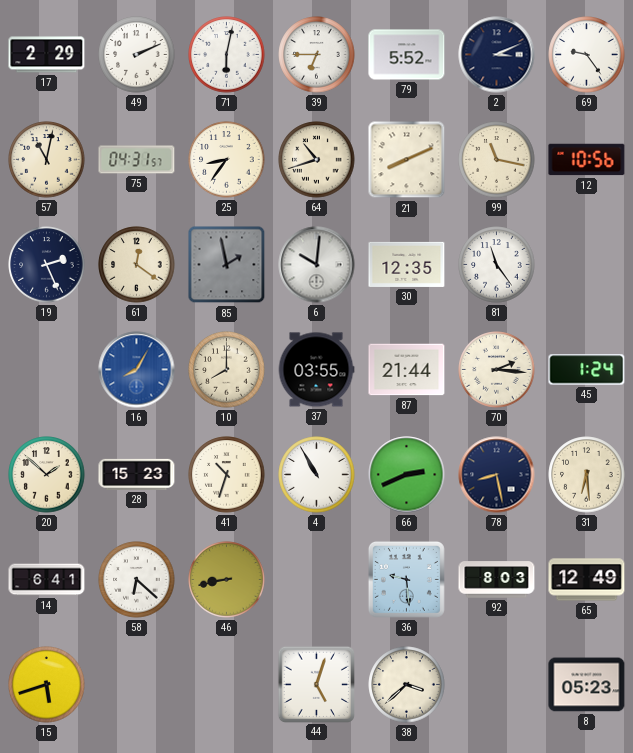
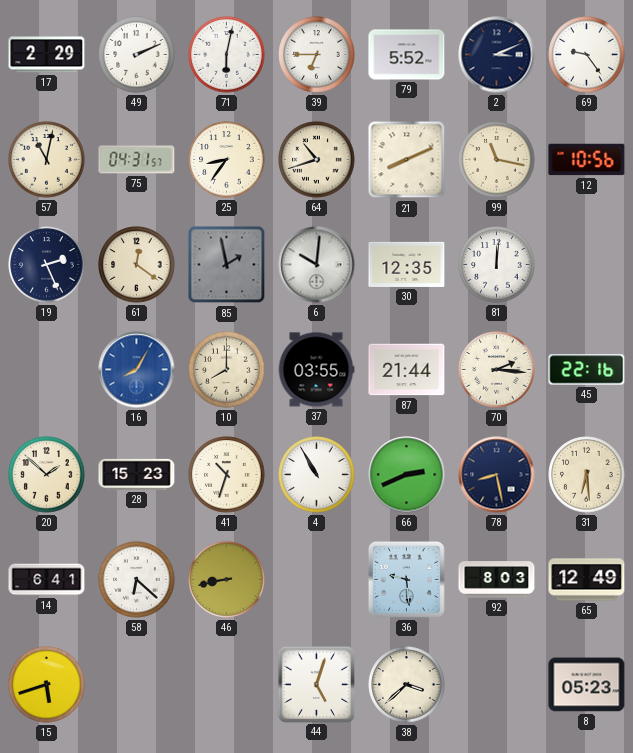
81: 11:24 -> 12:01 (497, 265)
45: 1:24 -> 22:16 (587, 370)
